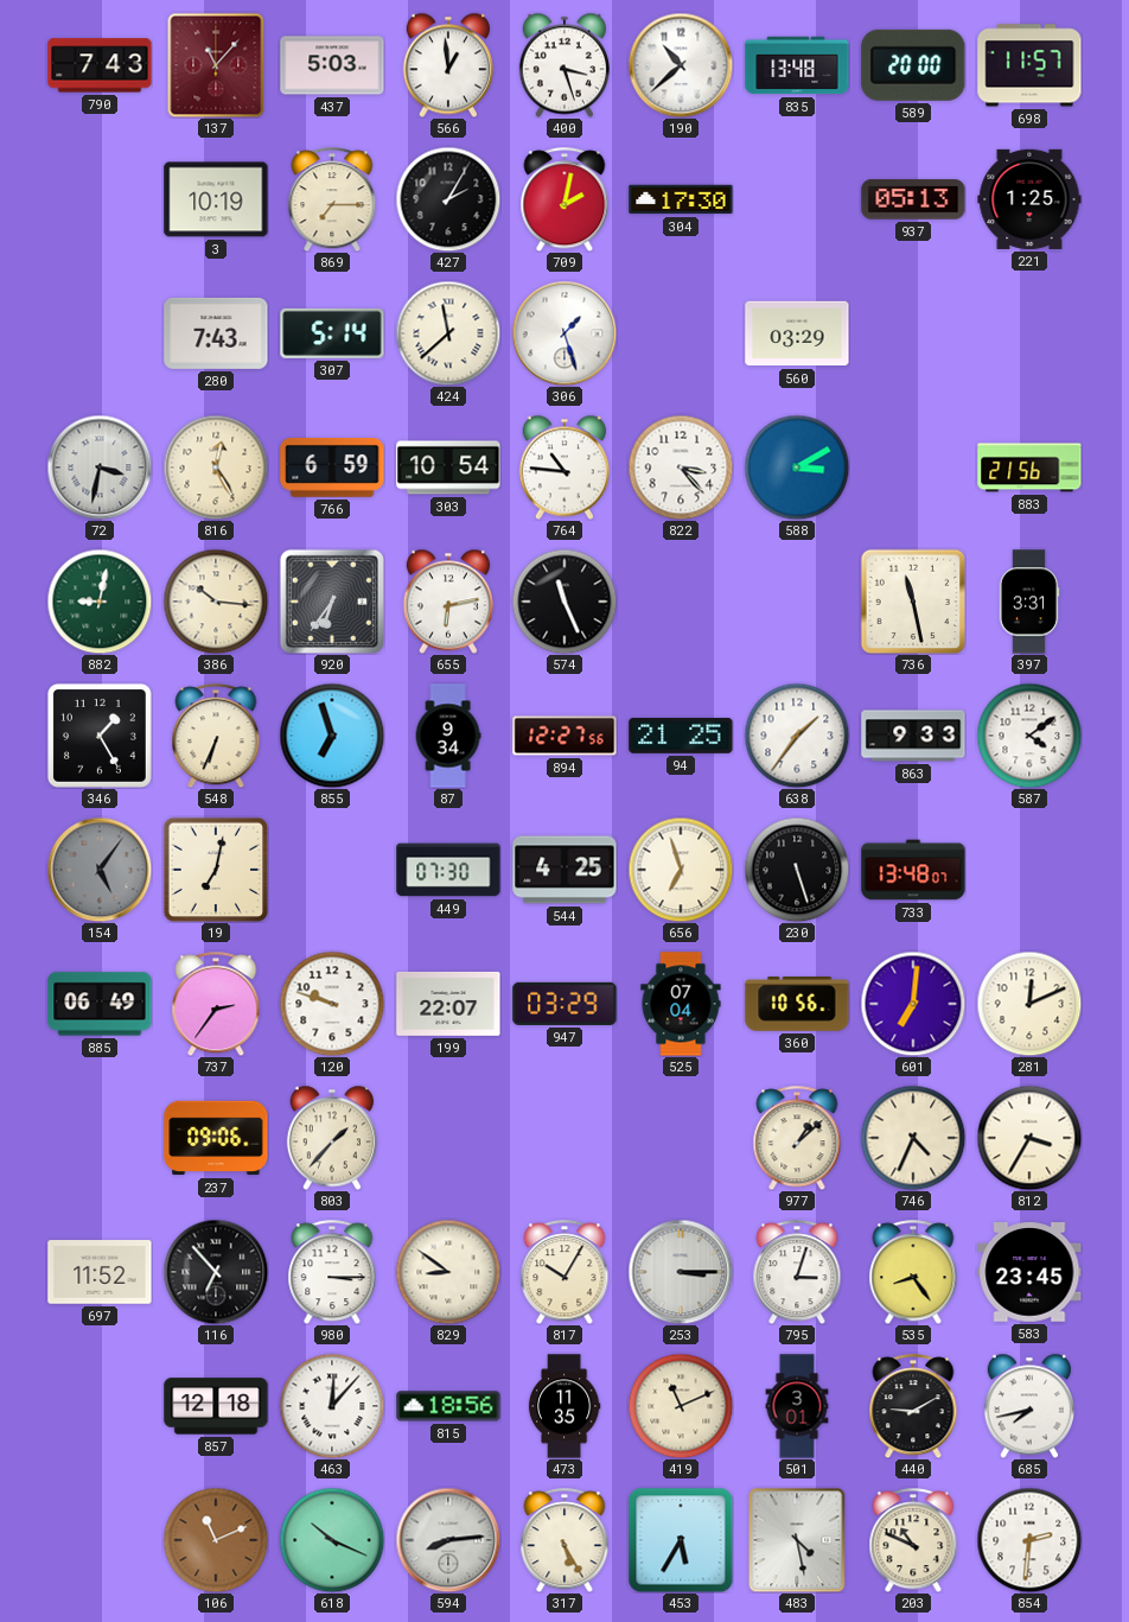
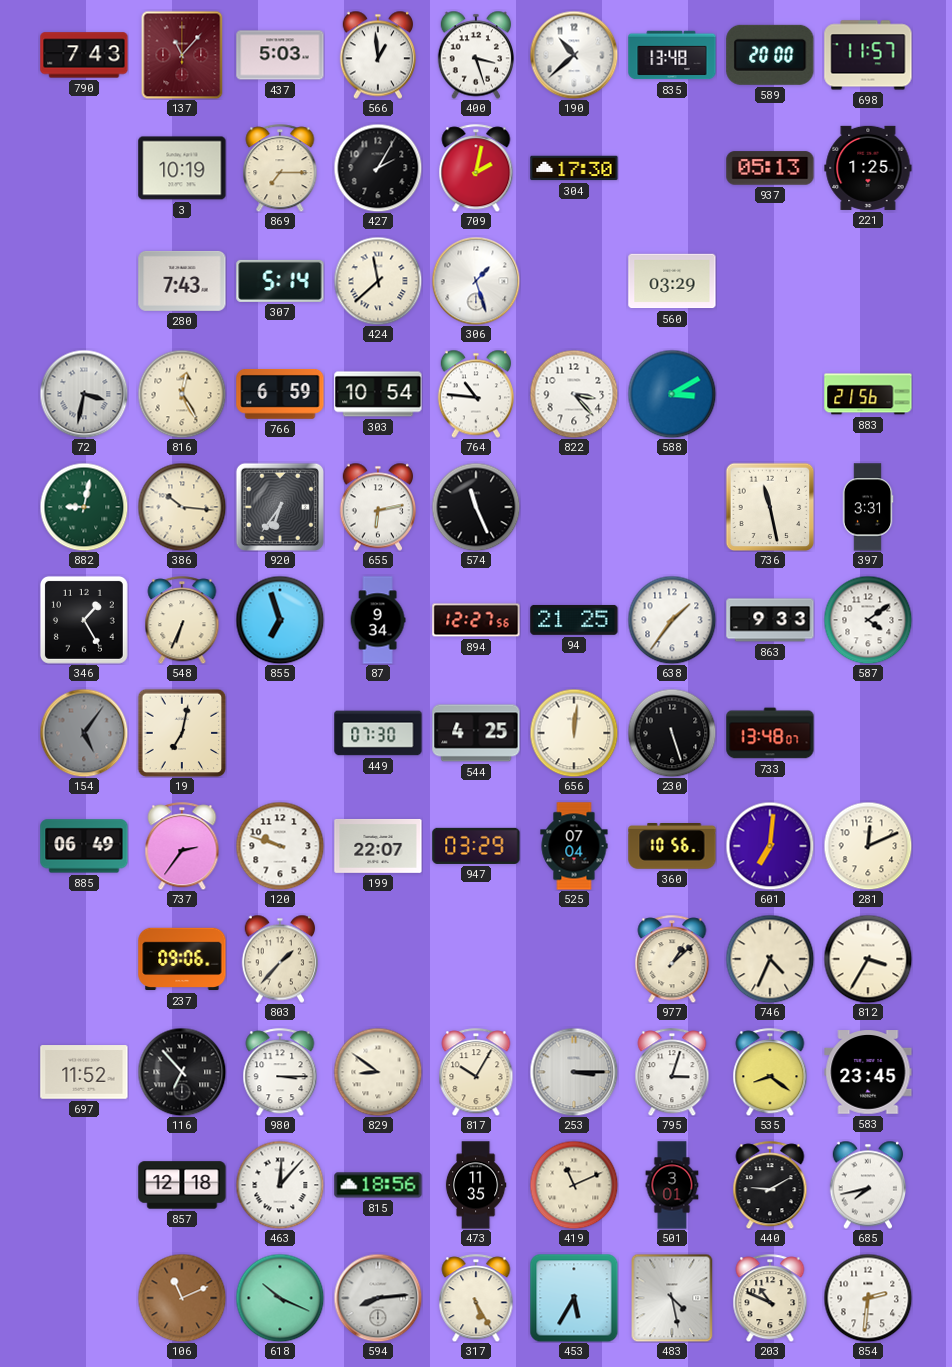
656: 6:57 -> 12:01 (574, 733)
535: 8:24 -> 8:21 (770, 1072)
